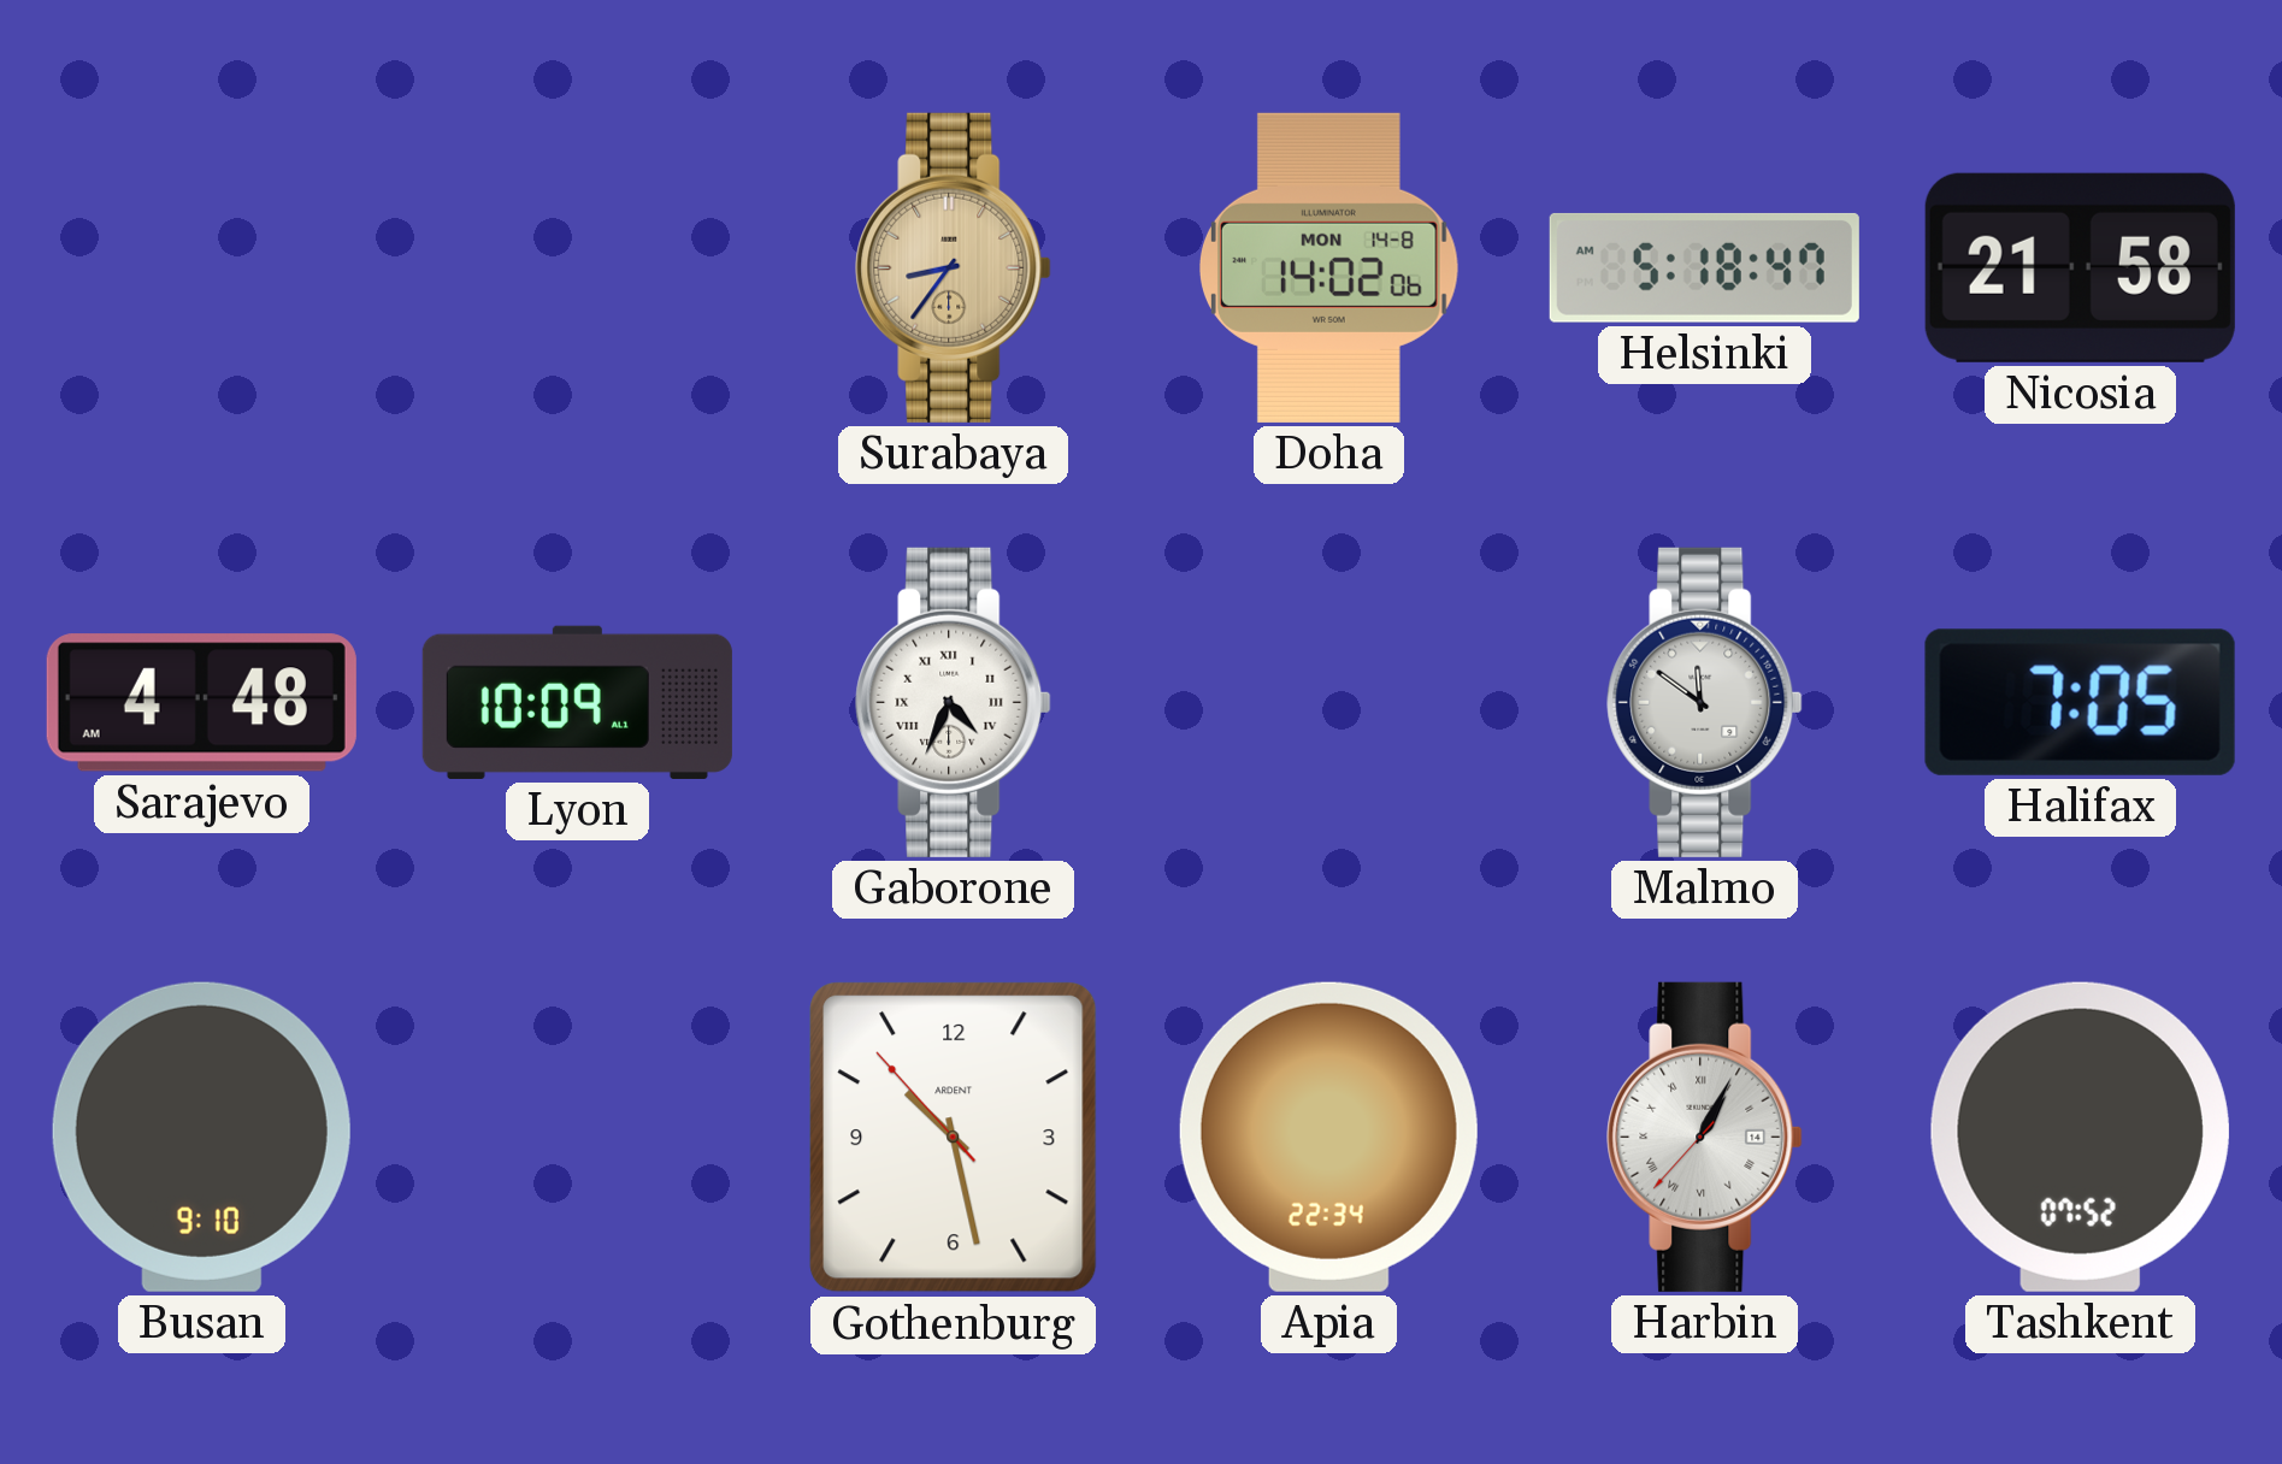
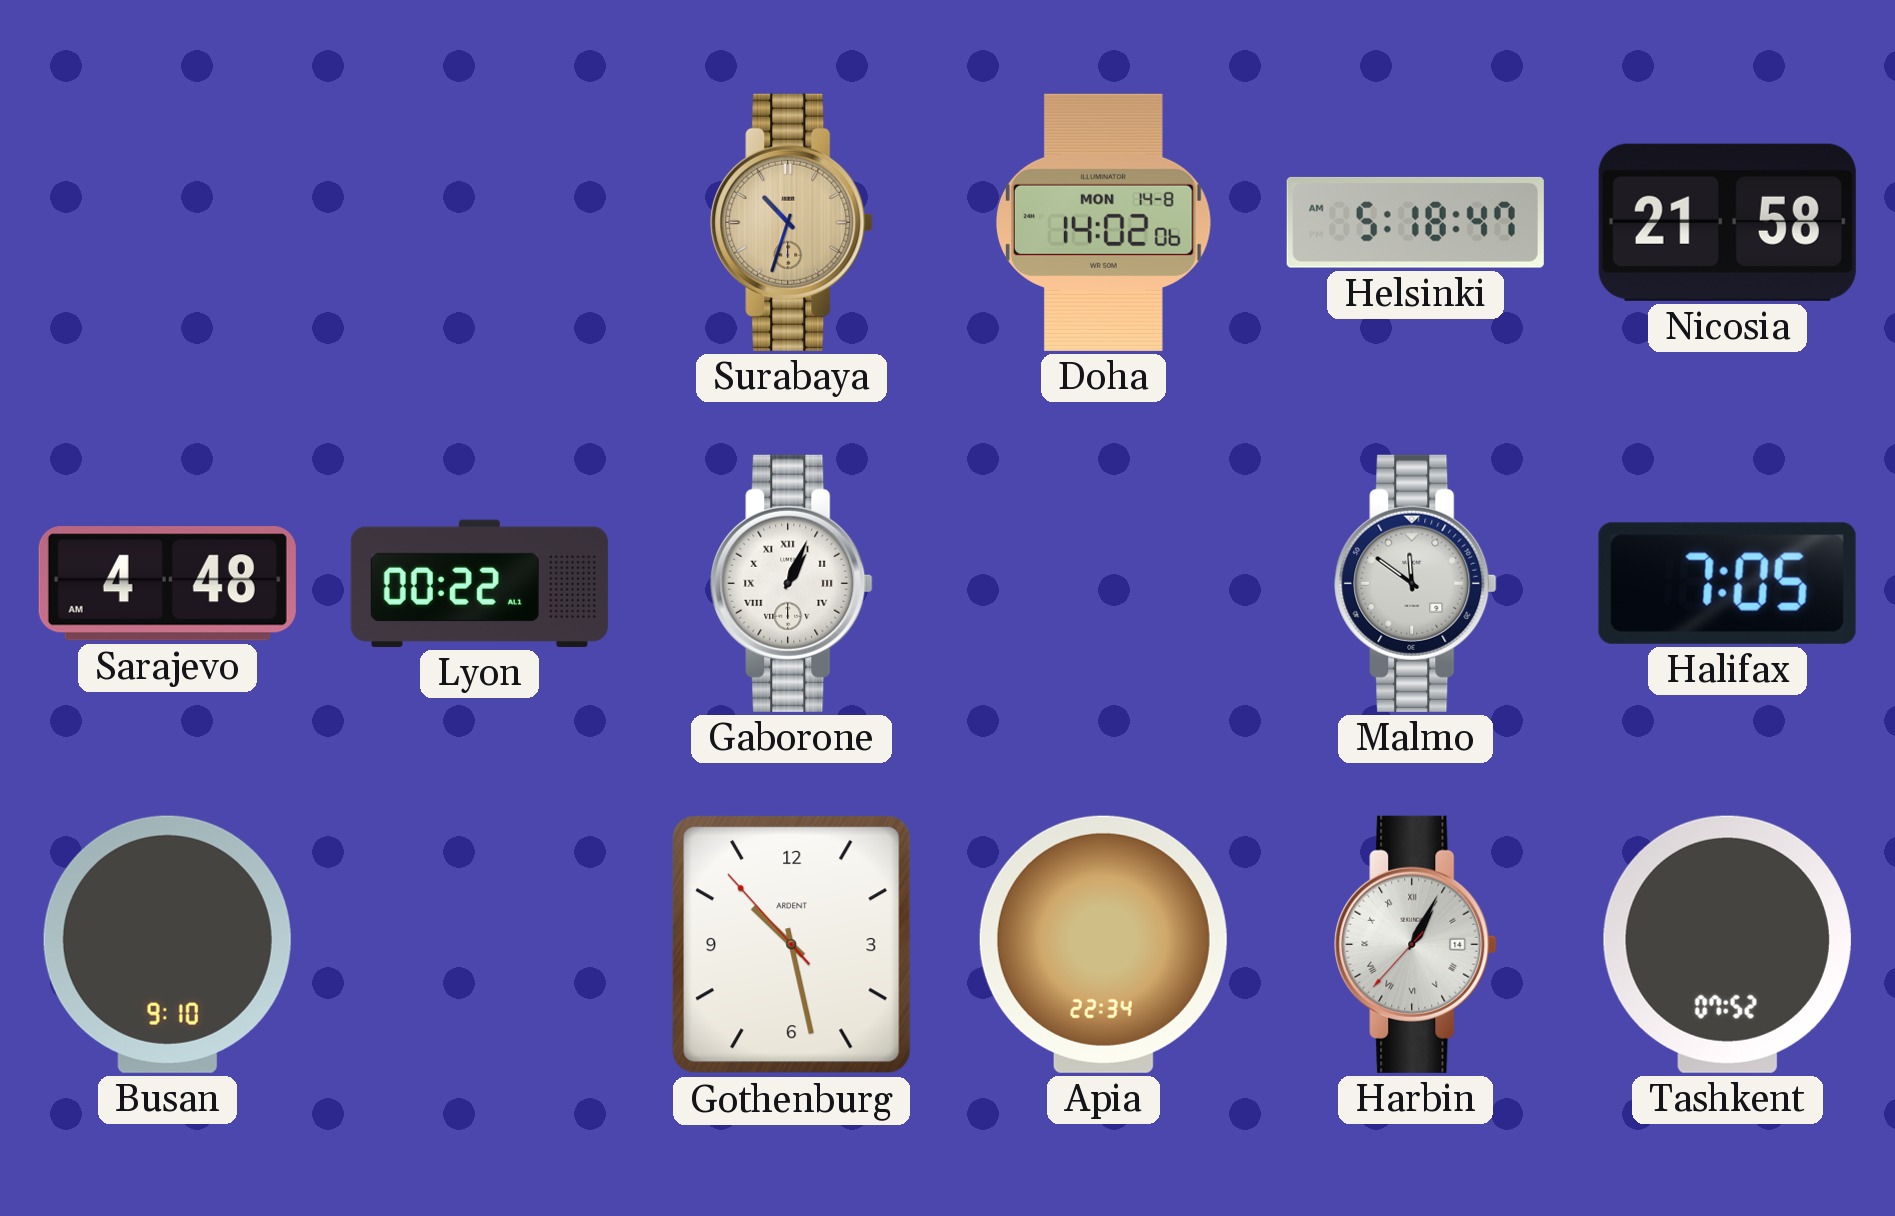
Surabaya: 8:36 -> 10:33 (792, 222)
Lyon: 10:09 -> 00:22 (479, 583)
Gaborone: 4:34 -> 1:04 (792, 583)
